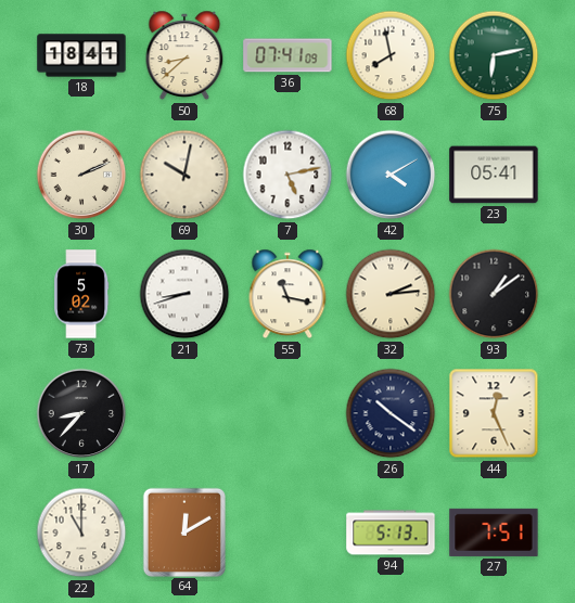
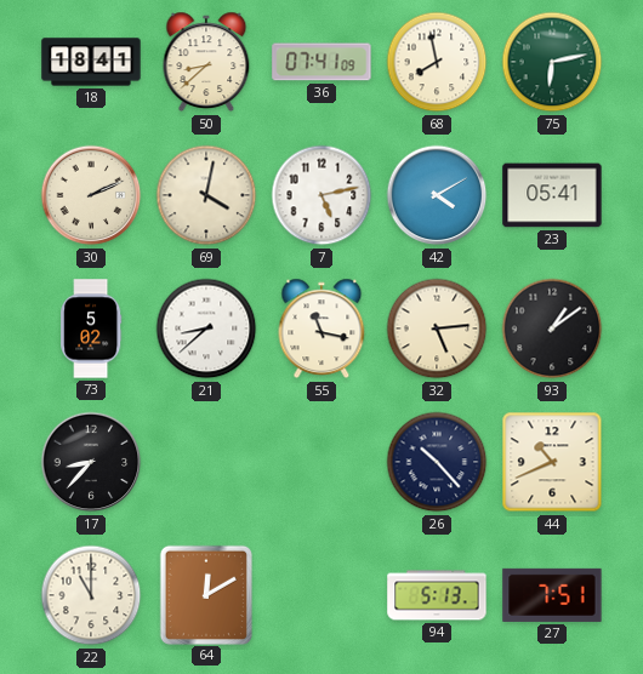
69: 10:02 -> 4:02 (206, 195)
21: 8:42 -> 8:38 (206, 329)
32: 2:14 -> 5:14 (437, 329)
26: 10:21 -> 10:23 (437, 462)
44: 12:26 -> 10:41 (552, 462)
